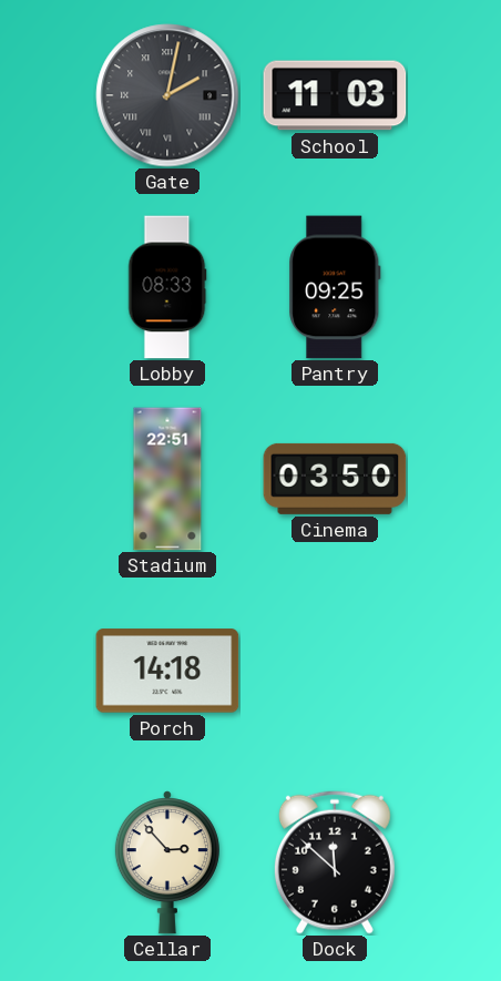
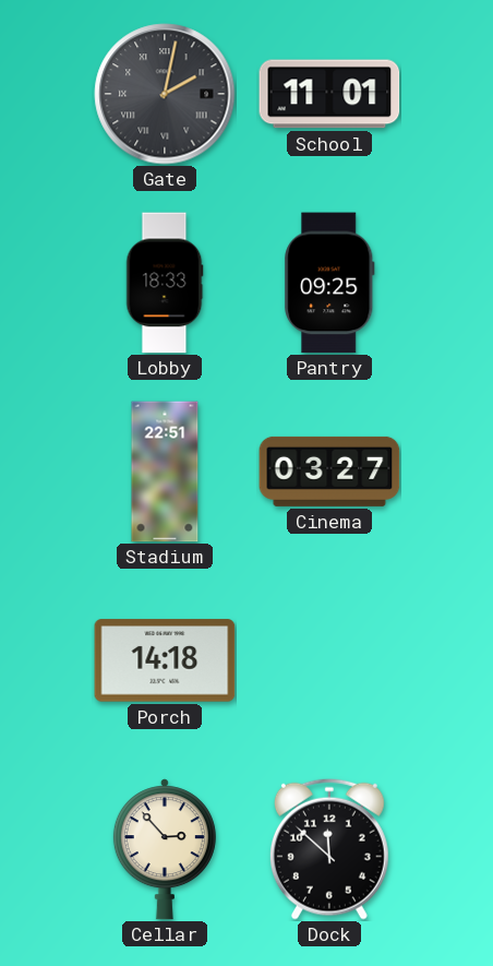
School: 11:03 -> 11:01 (329, 94)
Lobby: 08:33 -> 18:33 (165, 283)
Cinema: 03:50 -> 03:27 (329, 472)
